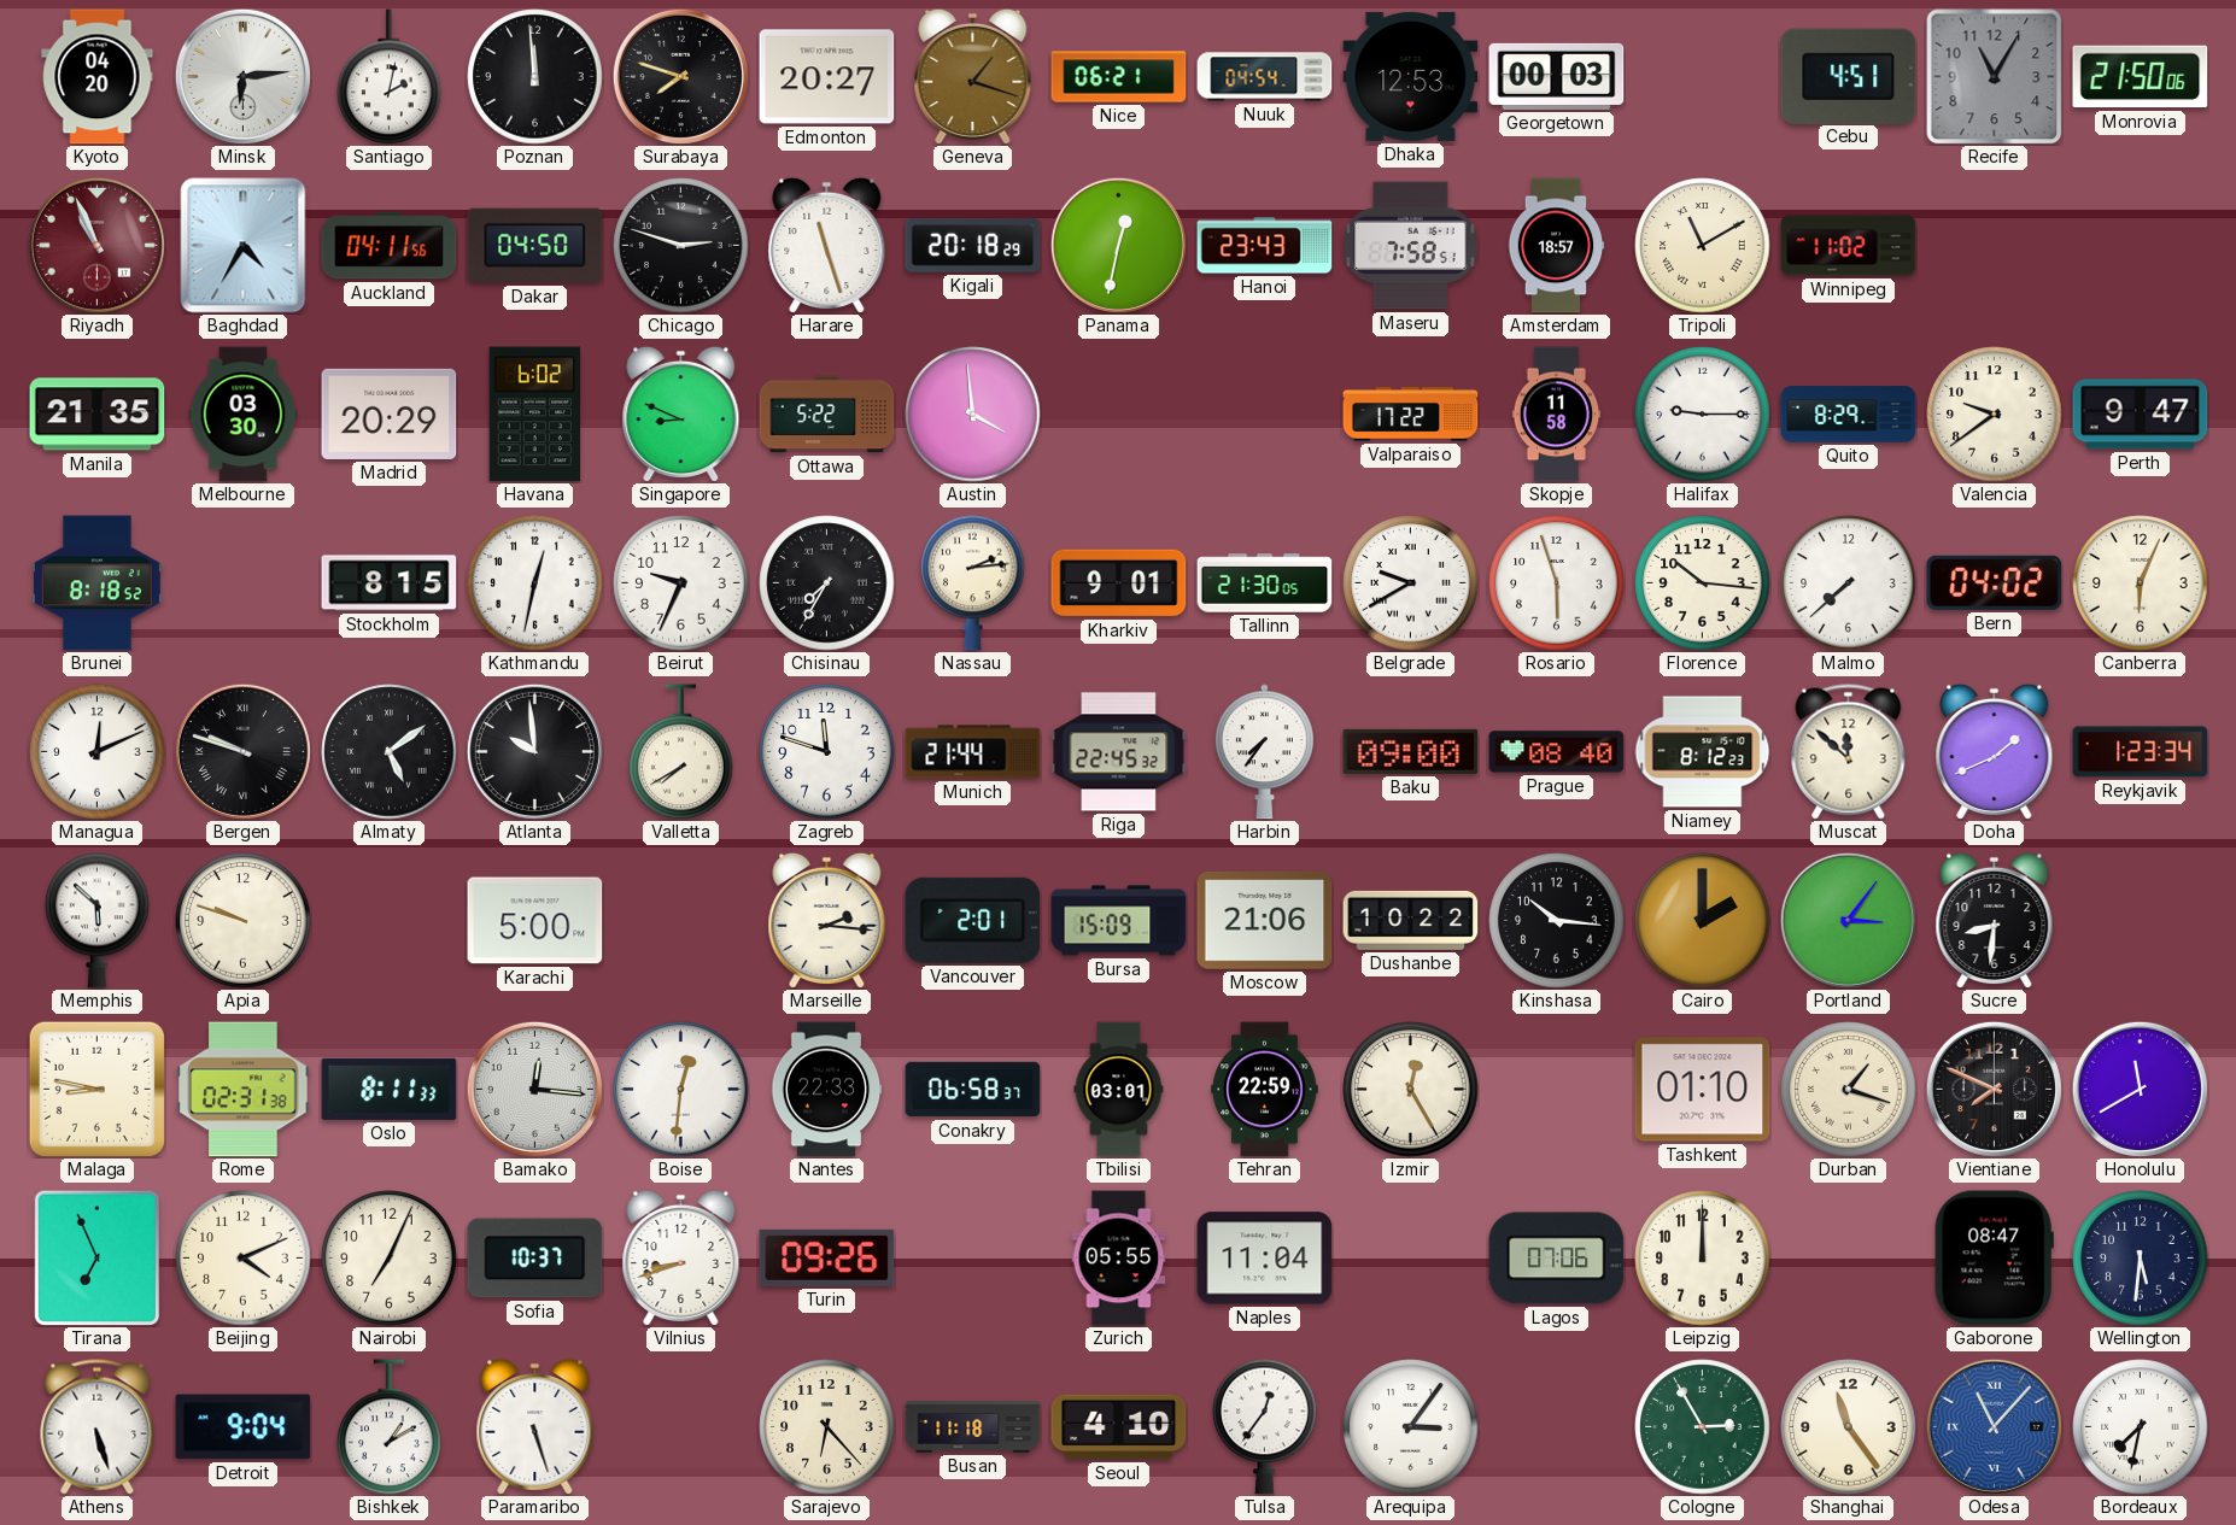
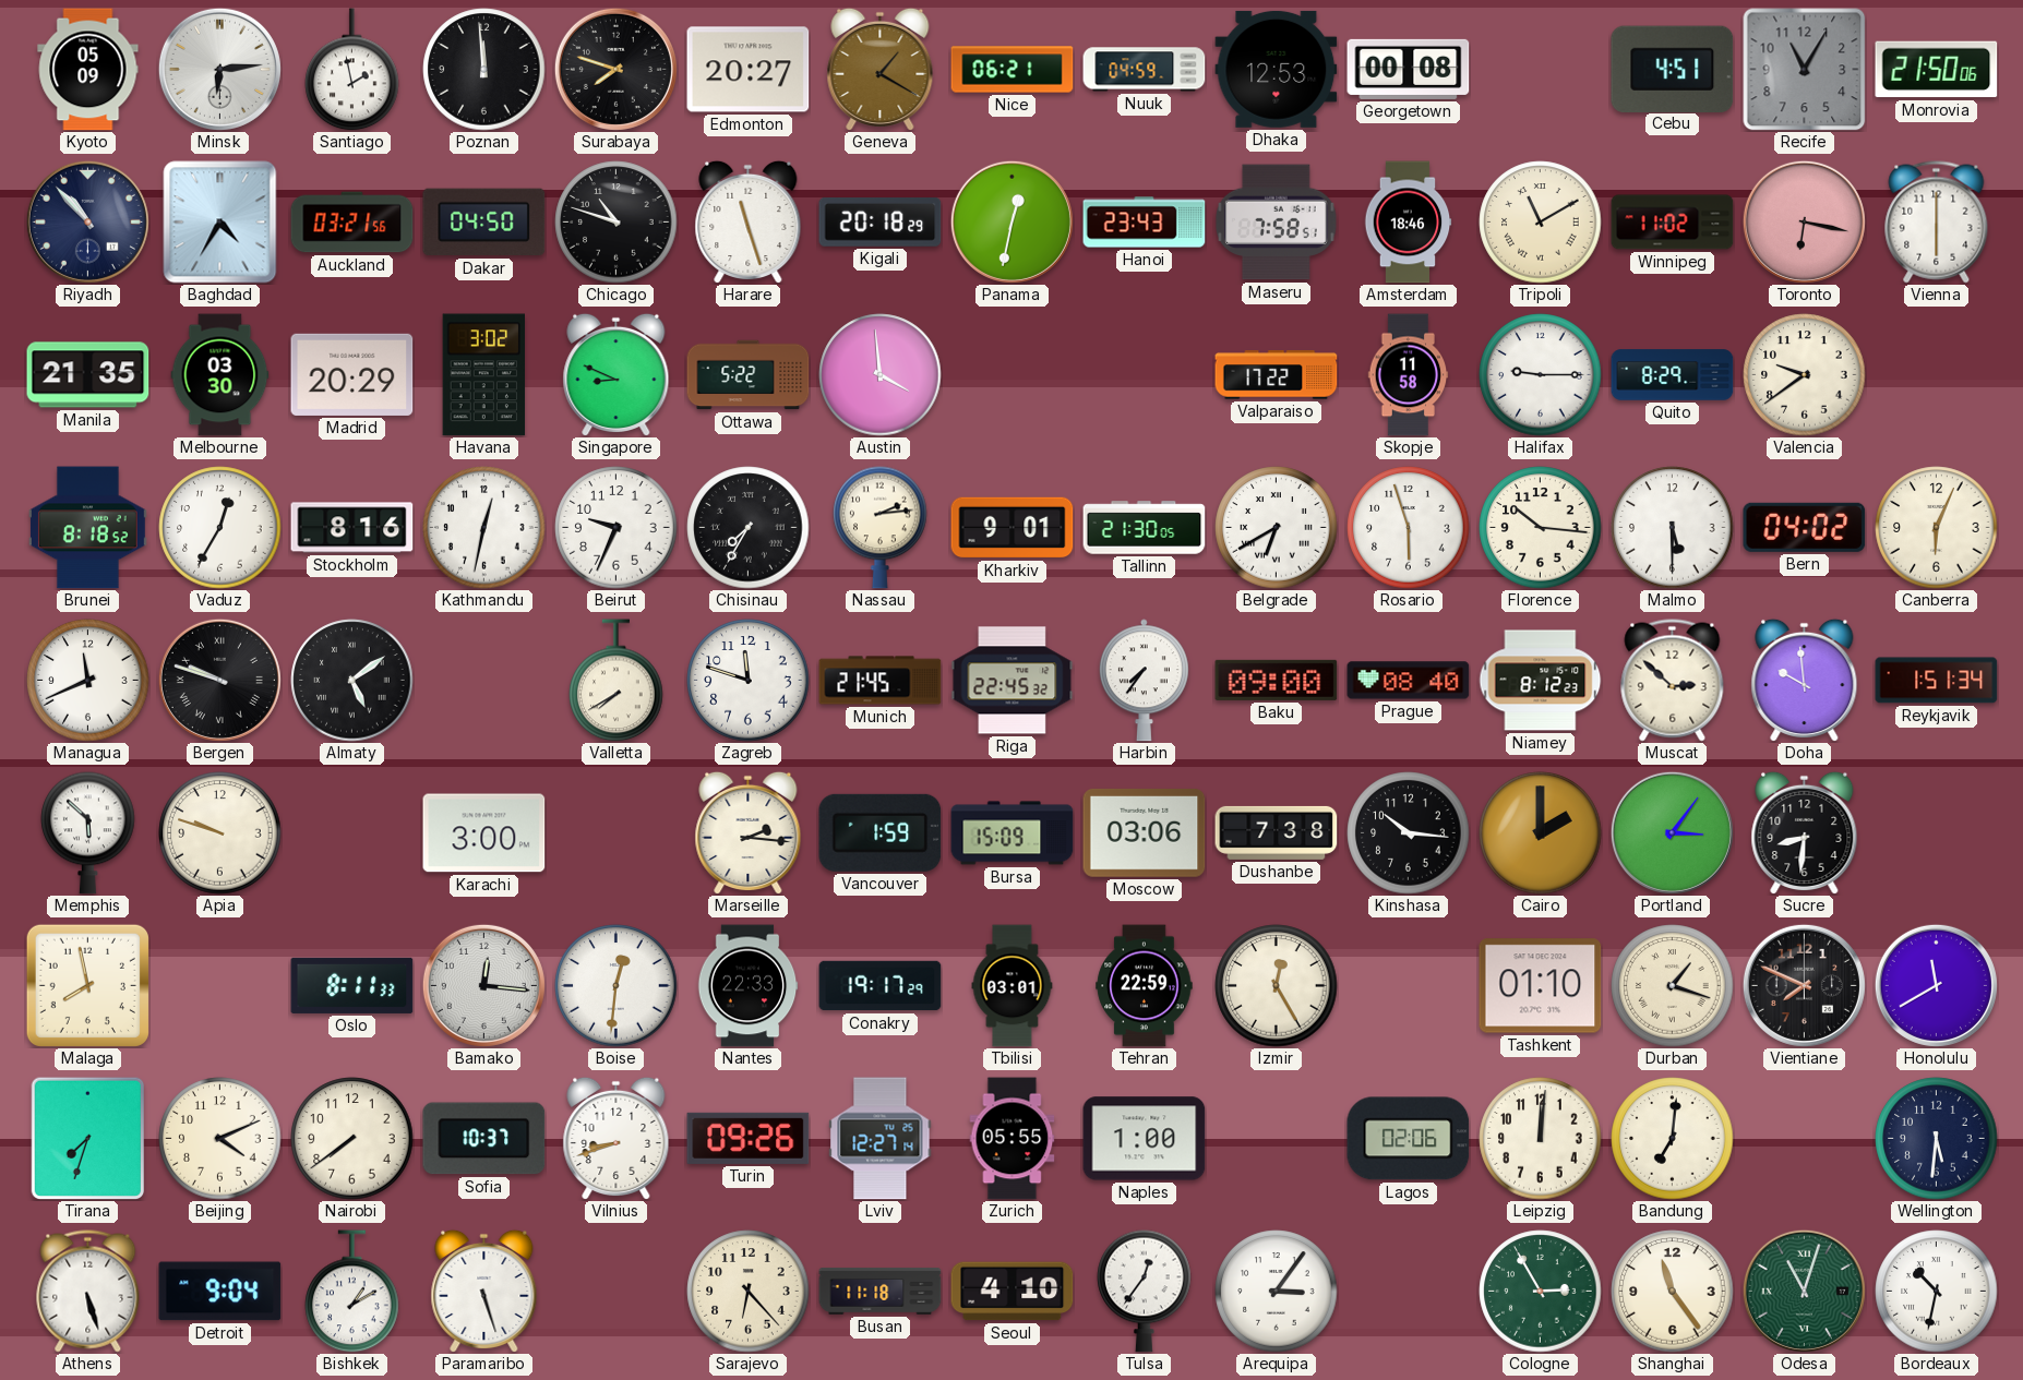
Kyoto: 04:20 -> 05:09 (88, 70)
Santiago: 2:02 -> 1:58 (352, 70)
Geneva: 1:18 -> 1:20 (881, 69)
Nuuk: 04:54 -> 04:59 (1145, 70)
Georgetown: 00:03 -> 00:08 (1409, 69)
Riyadh: 10:56 -> 10:53 (87, 221)
Riyadh dial: burgundy -> navy (87, 221)
Auckland: 04:11 -> 03:21 (352, 223)
Chicago: 2:48 -> 10:48 (617, 223)
Amsterdam: 18:57 -> 18:46 (1408, 223)
Toronto: none -> 6:17 (1804, 221)
Vienna: none -> 6:00 (1937, 223)
Havana: 6:02 -> 3:02 (483, 375)
Perth: 9:47 -> none (2141, 415)
Vaduz: none -> 12:35 (220, 528)
Stockholm: 8:15 -> 8:16 (352, 528)
Belgrade: 9:40 -> 6:40 (1277, 528)
Malmo: 7:38 -> 5:30 (1673, 528)
Managua: 12:11 -> 11:41 (88, 681)
Atlanta: 9:59 -> none (534, 751)
Munich: 21:44 -> 21:45 (881, 681)
Muscat: 11:52 -> 2:52 (1673, 681)
Doha: 1:41 -> 9:59 (1805, 680)
Reykjavik: 1:23 -> 1:51 (1937, 681)
Karachi: 5:00 -> 3:00 (484, 833)
Vancouver: 2:01 -> 1:59 (881, 832)
Moscow: 21:06 -> 03:06 (1145, 832)
Dushanbe: 10:22 -> 7:38 (1277, 832)
Malaga: 8:47 -> 7:58 (87, 985)
Rome: 02:31 -> none (244, 1090)
Conakry: 06:58 -> 19:17 (881, 986)
Tirana: 6:56 -> 7:33 (88, 1138)
Nairobi: 7:04 -> 7:39 (352, 1139)
Lviv: none -> 12:27 (881, 1139)
Naples: 11:04 -> 1:00 (1145, 1139)
Lagos: 07:06 -> 02:06 (1409, 1139)
Leipzig: 12:00 -> 12:01 (1541, 1139)
Bandung: none -> 7:01 (1673, 1139)
Gaborone: 08:47 -> none (1994, 1259)
Odesa: 11:07 -> 11:03 (1804, 1291)
Odesa dial: blue -> green (1804, 1291)
Bordeaux: 7:32 -> 10:32 (1937, 1292)
